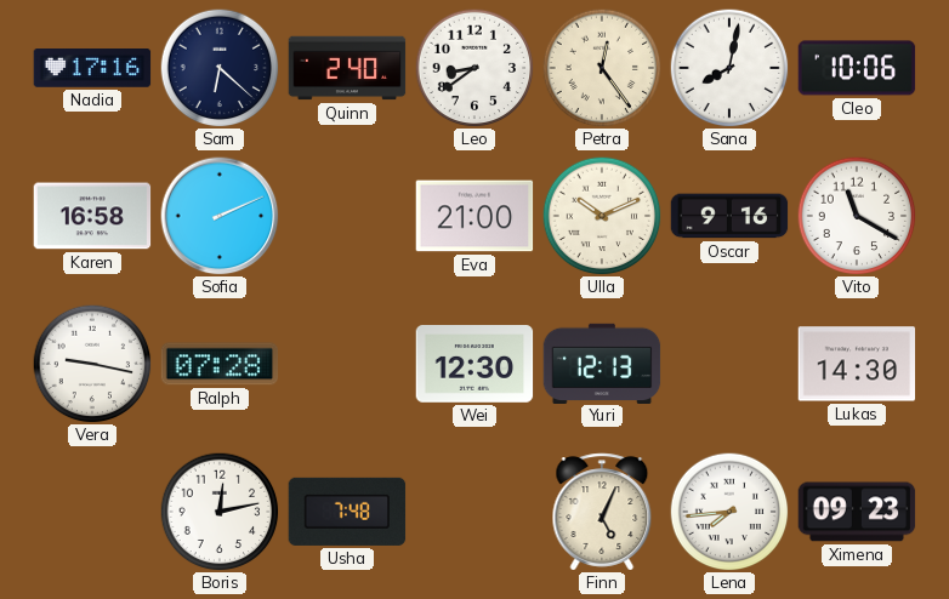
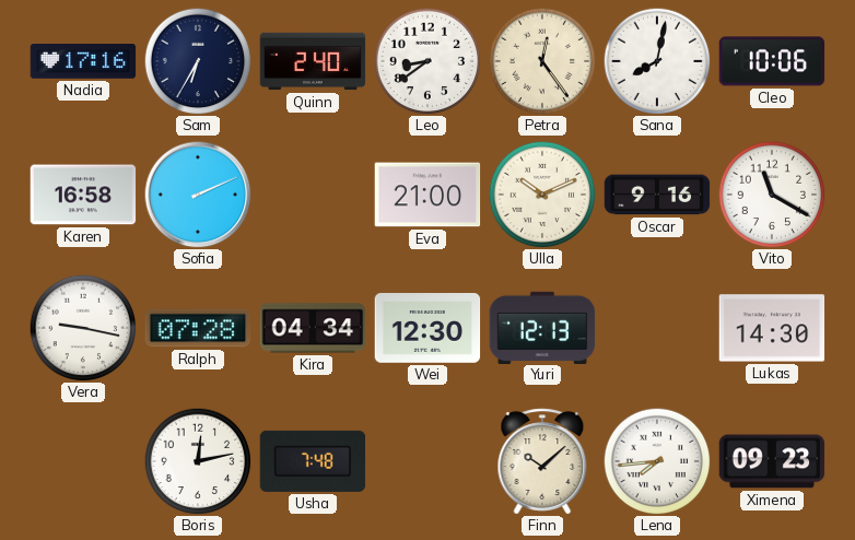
Sam: 6:22 -> 6:35 (198, 61)
Kira: none -> 04:34 (313, 328)
Finn: 5:04 -> 10:08 (542, 461)
